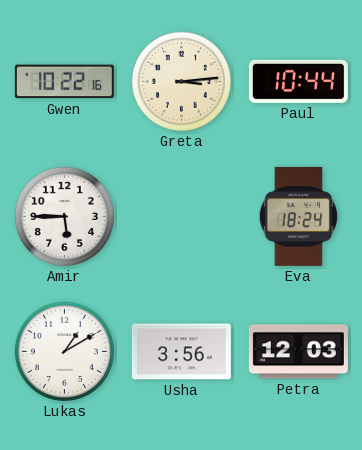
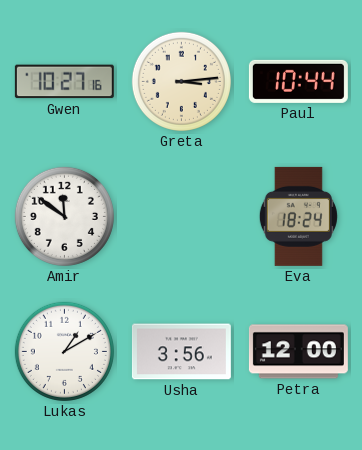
Gwen: 10:22 -> 10:27 (64, 82)
Amir: 5:45 -> 11:51 (64, 216)
Petra: 12:03 -> 12:00 (298, 352)
